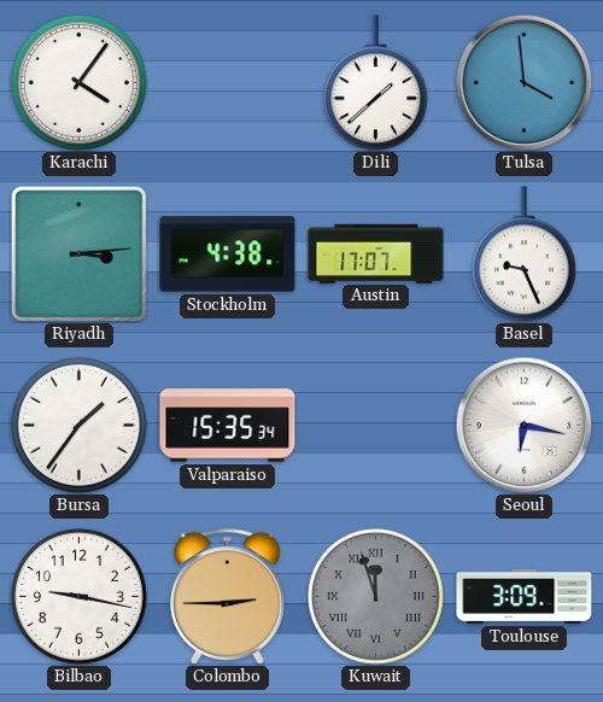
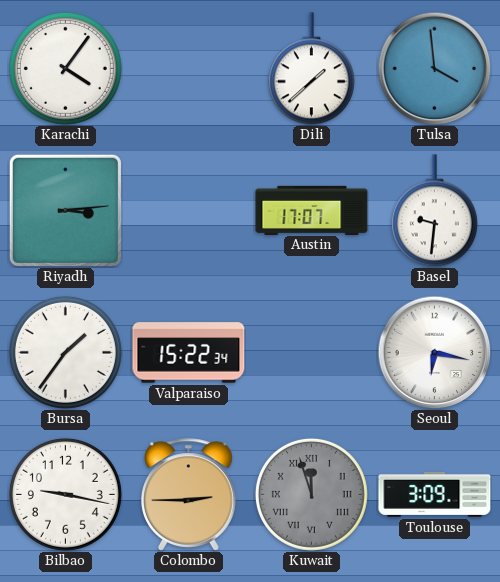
Stockholm: 4:38 -> none (228, 255)
Basel: 9:26 -> 9:31 (434, 211)
Valparaiso: 15:35 -> 15:22 (189, 353)
